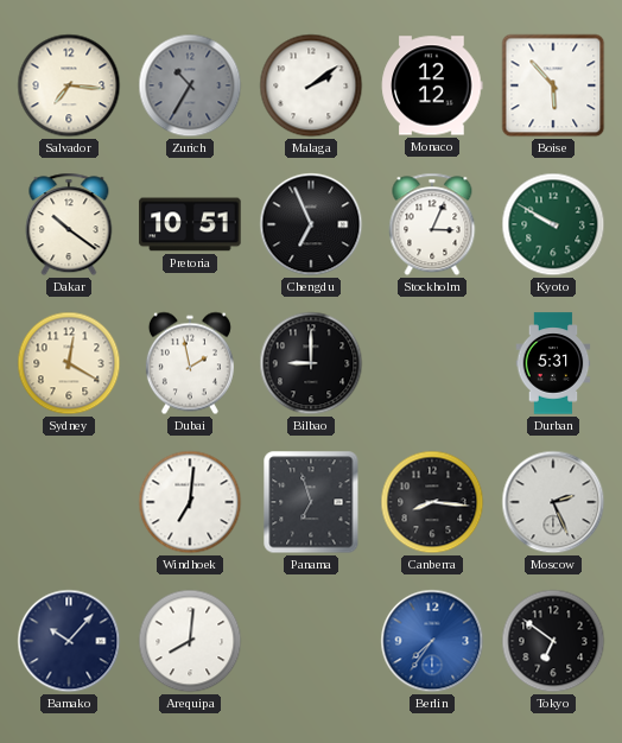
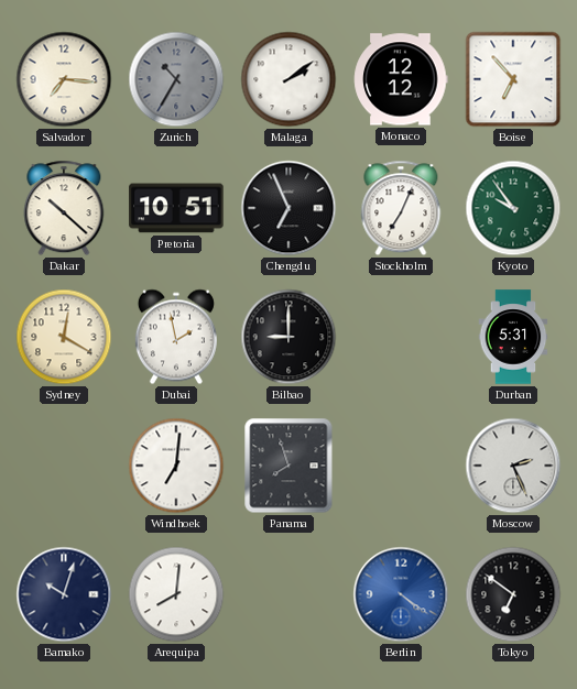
Boise: 5:53 -> 6:53 (513, 79)
Dakar: 10:21 -> 10:22 (64, 208)
Stockholm: 3:04 -> 7:04 (401, 208)
Kyoto: 9:50 -> 9:54 (513, 208)
Panama: 6:57 -> 7:57 (288, 466)
Canberra: 8:16 -> none (432, 502)
Bamako: 10:07 -> 10:03 (64, 594)
Berlin: 7:36 -> 4:21 (401, 594)
